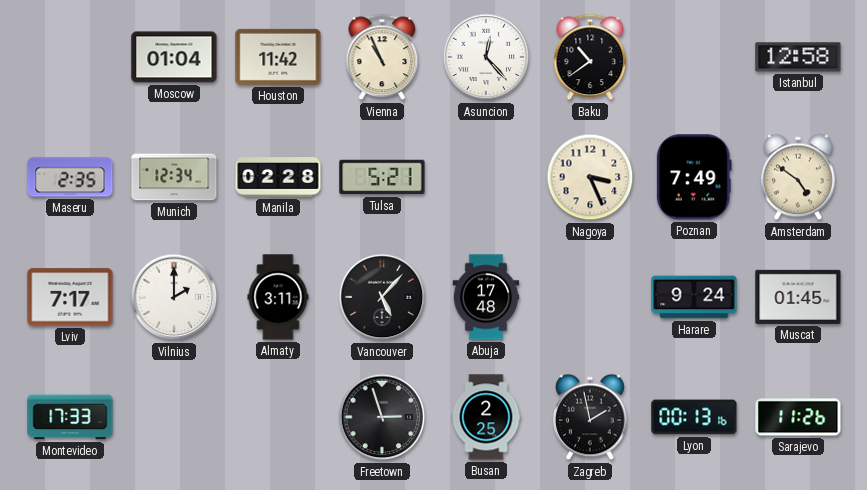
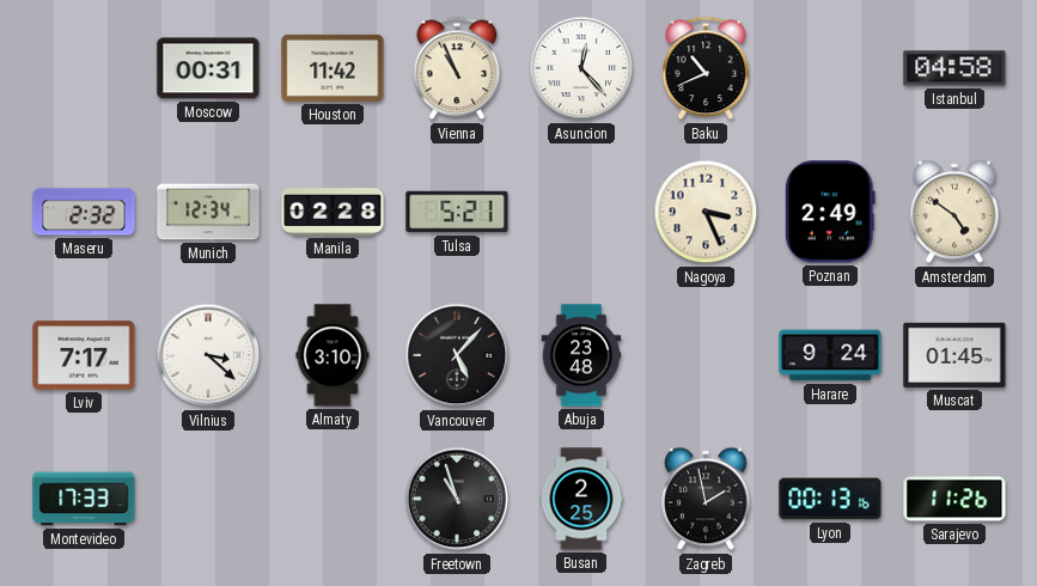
Moscow: 01:04 -> 00:31 (208, 68)
Baku: 10:39 -> 10:41 (706, 68)
Istanbul: 12:58 -> 04:58 (954, 68)
Maseru: 2:35 -> 2:32 (84, 212)
Poznan: 7:49 -> 2:49 (830, 212)
Vilnius: 2:00 -> 3:22 (208, 355)
Almaty: 3:11 -> 3:10 (333, 355)
Abuja: 17:48 -> 23:48 (581, 355)
Freetown: 2:57 -> 10:57 (457, 499)
